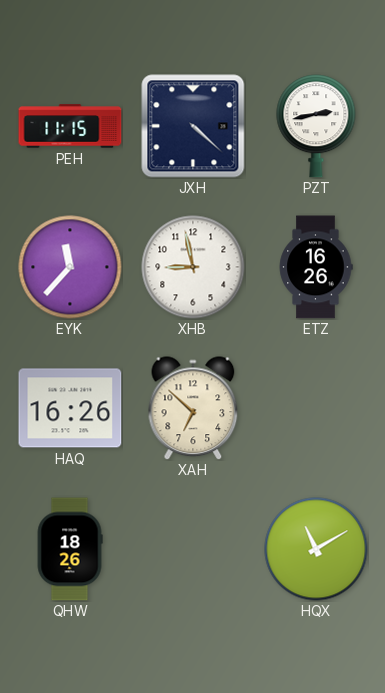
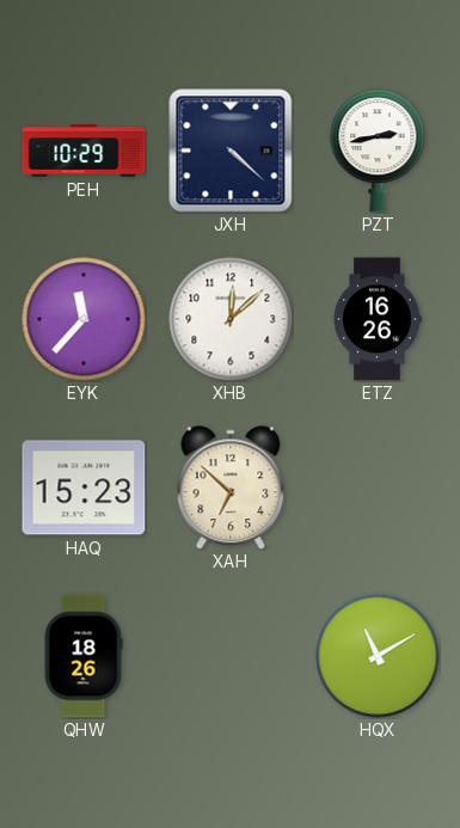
PEH: 11:15 -> 10:29 (84, 151)
XHB: 8:58 -> 12:08 (231, 319)
HAQ: 16:26 -> 15:23 (84, 487)
